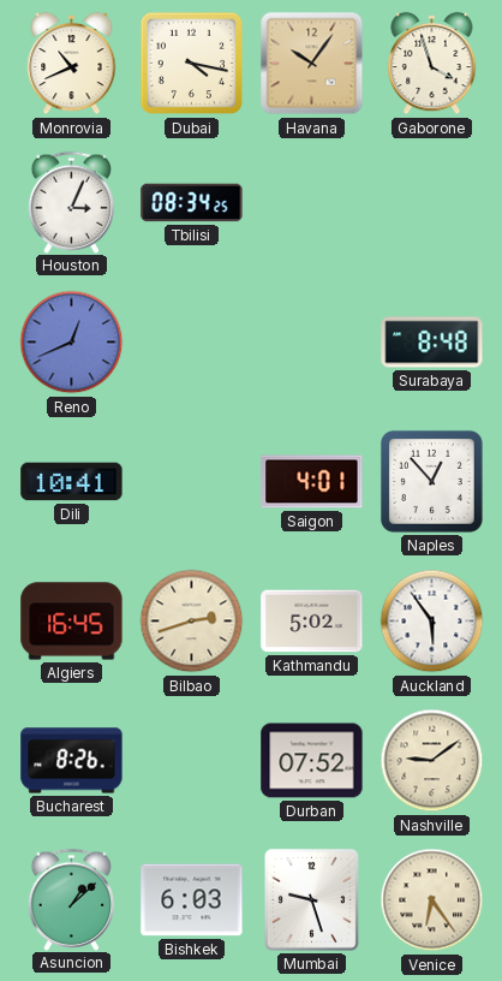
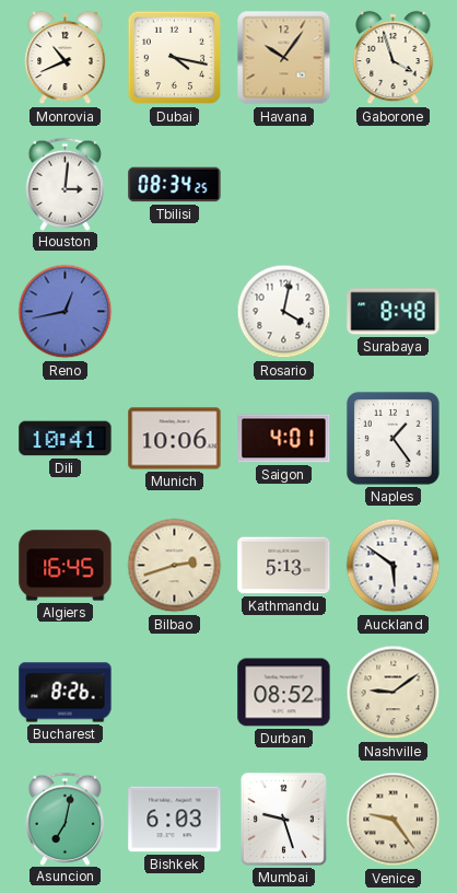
Houston: 3:04 -> 3:01 (66, 184)
Reno: 12:41 -> 12:43 (66, 312)
Rosario: none -> 4:02 (284, 312)
Munich: none -> 10:06 (175, 439)
Naples: 12:53 -> 1:24 (394, 439)
Kathmandu: 5:02 -> 5:13 (284, 566)
Auckland: 5:54 -> 5:51 (394, 566)
Durban: 07:52 -> 08:52 (284, 693)
Asuncion: 1:08 -> 7:02 (66, 819)
Venice: 6:24 -> 9:24 (394, 820)
